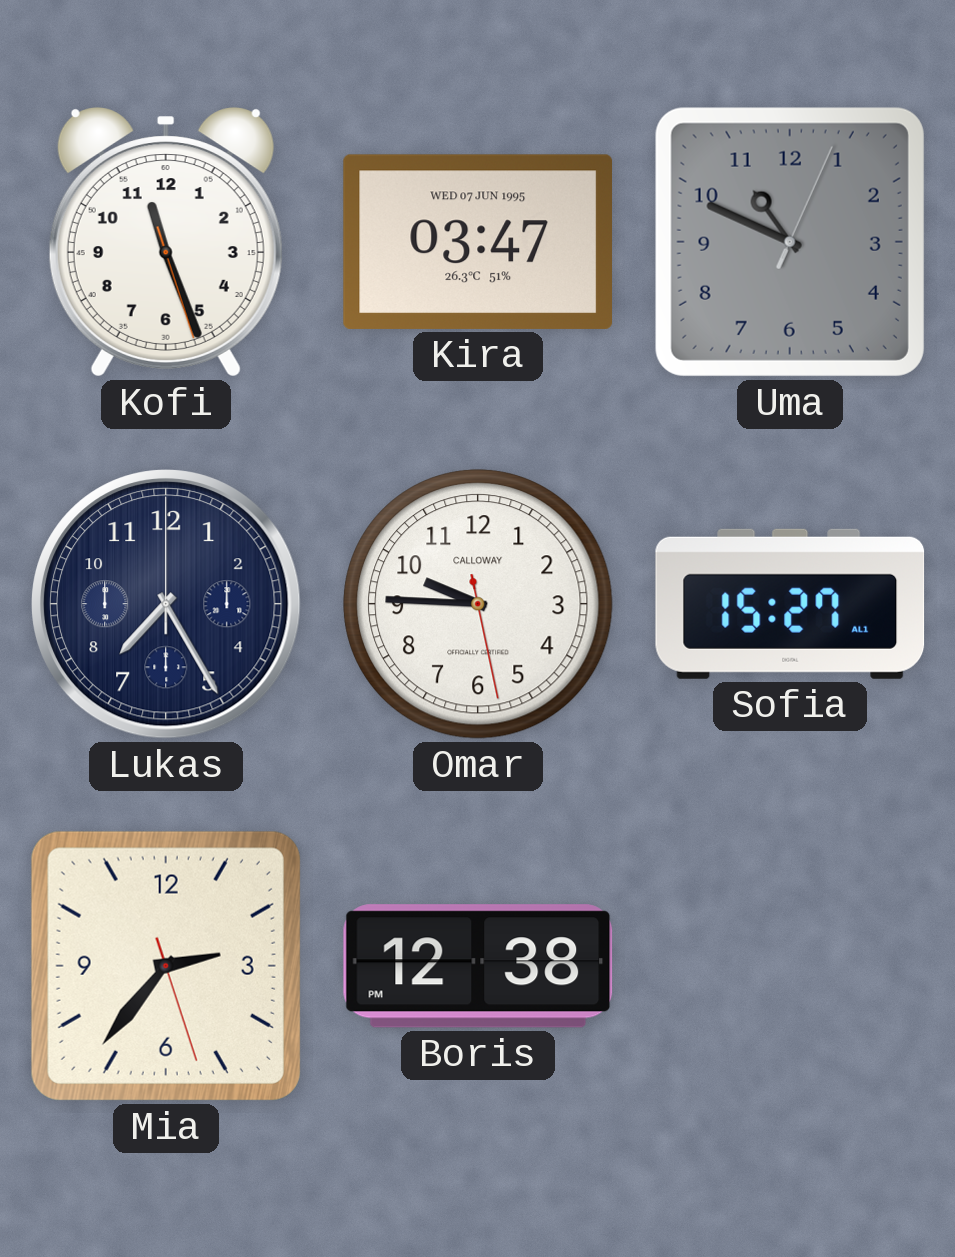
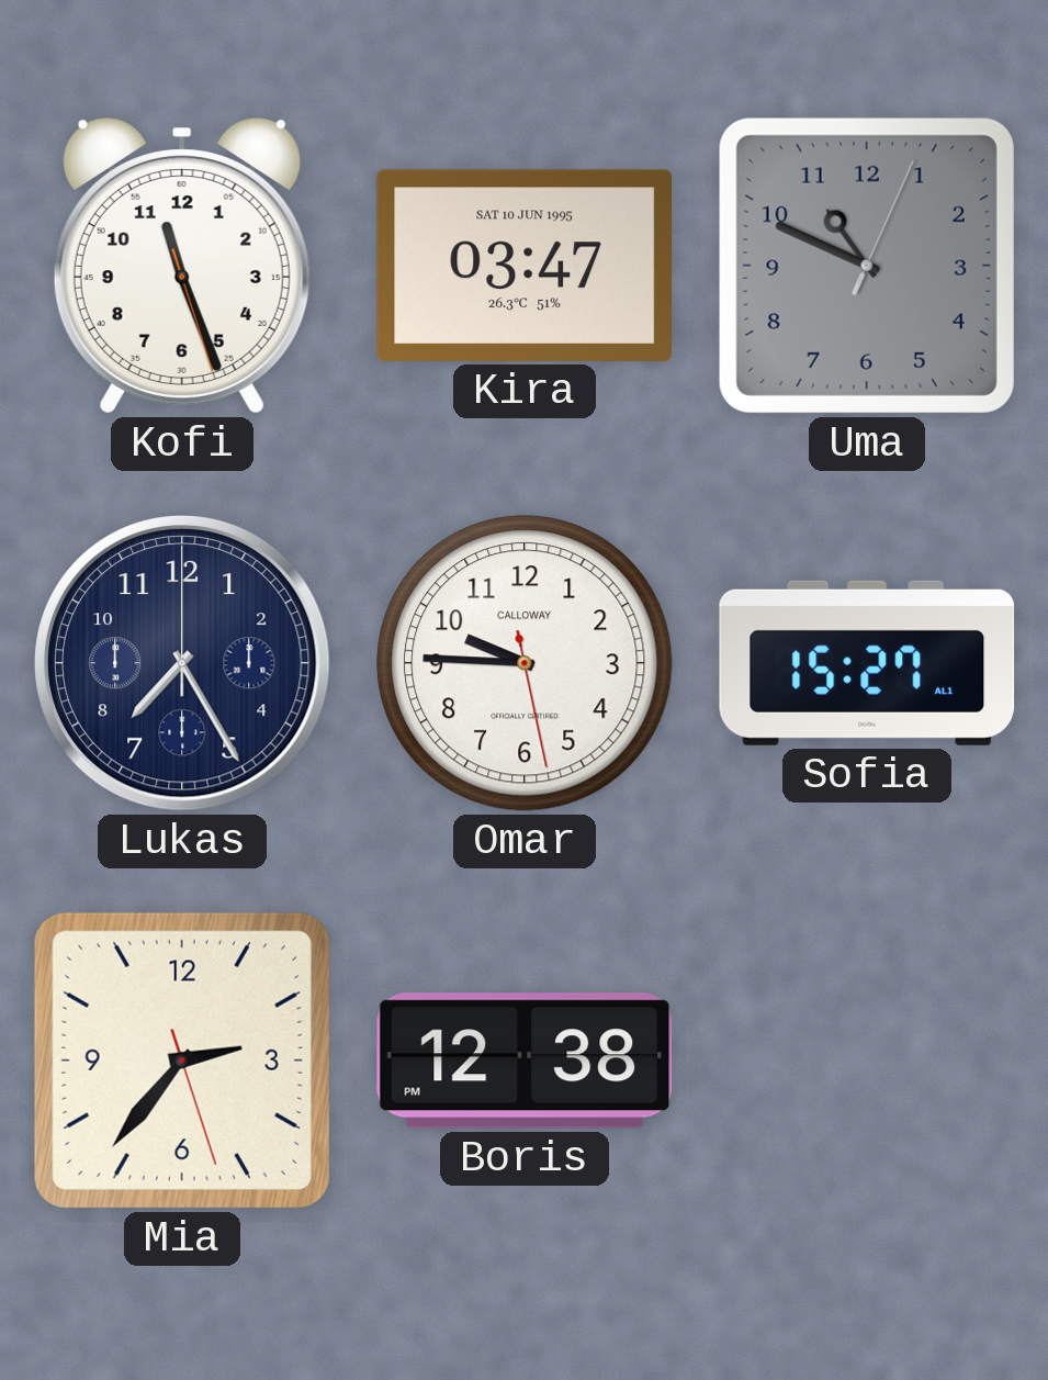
Kira date: WED 07 JUN 1995 -> SAT 10 JUN 1995 (523, 266)
